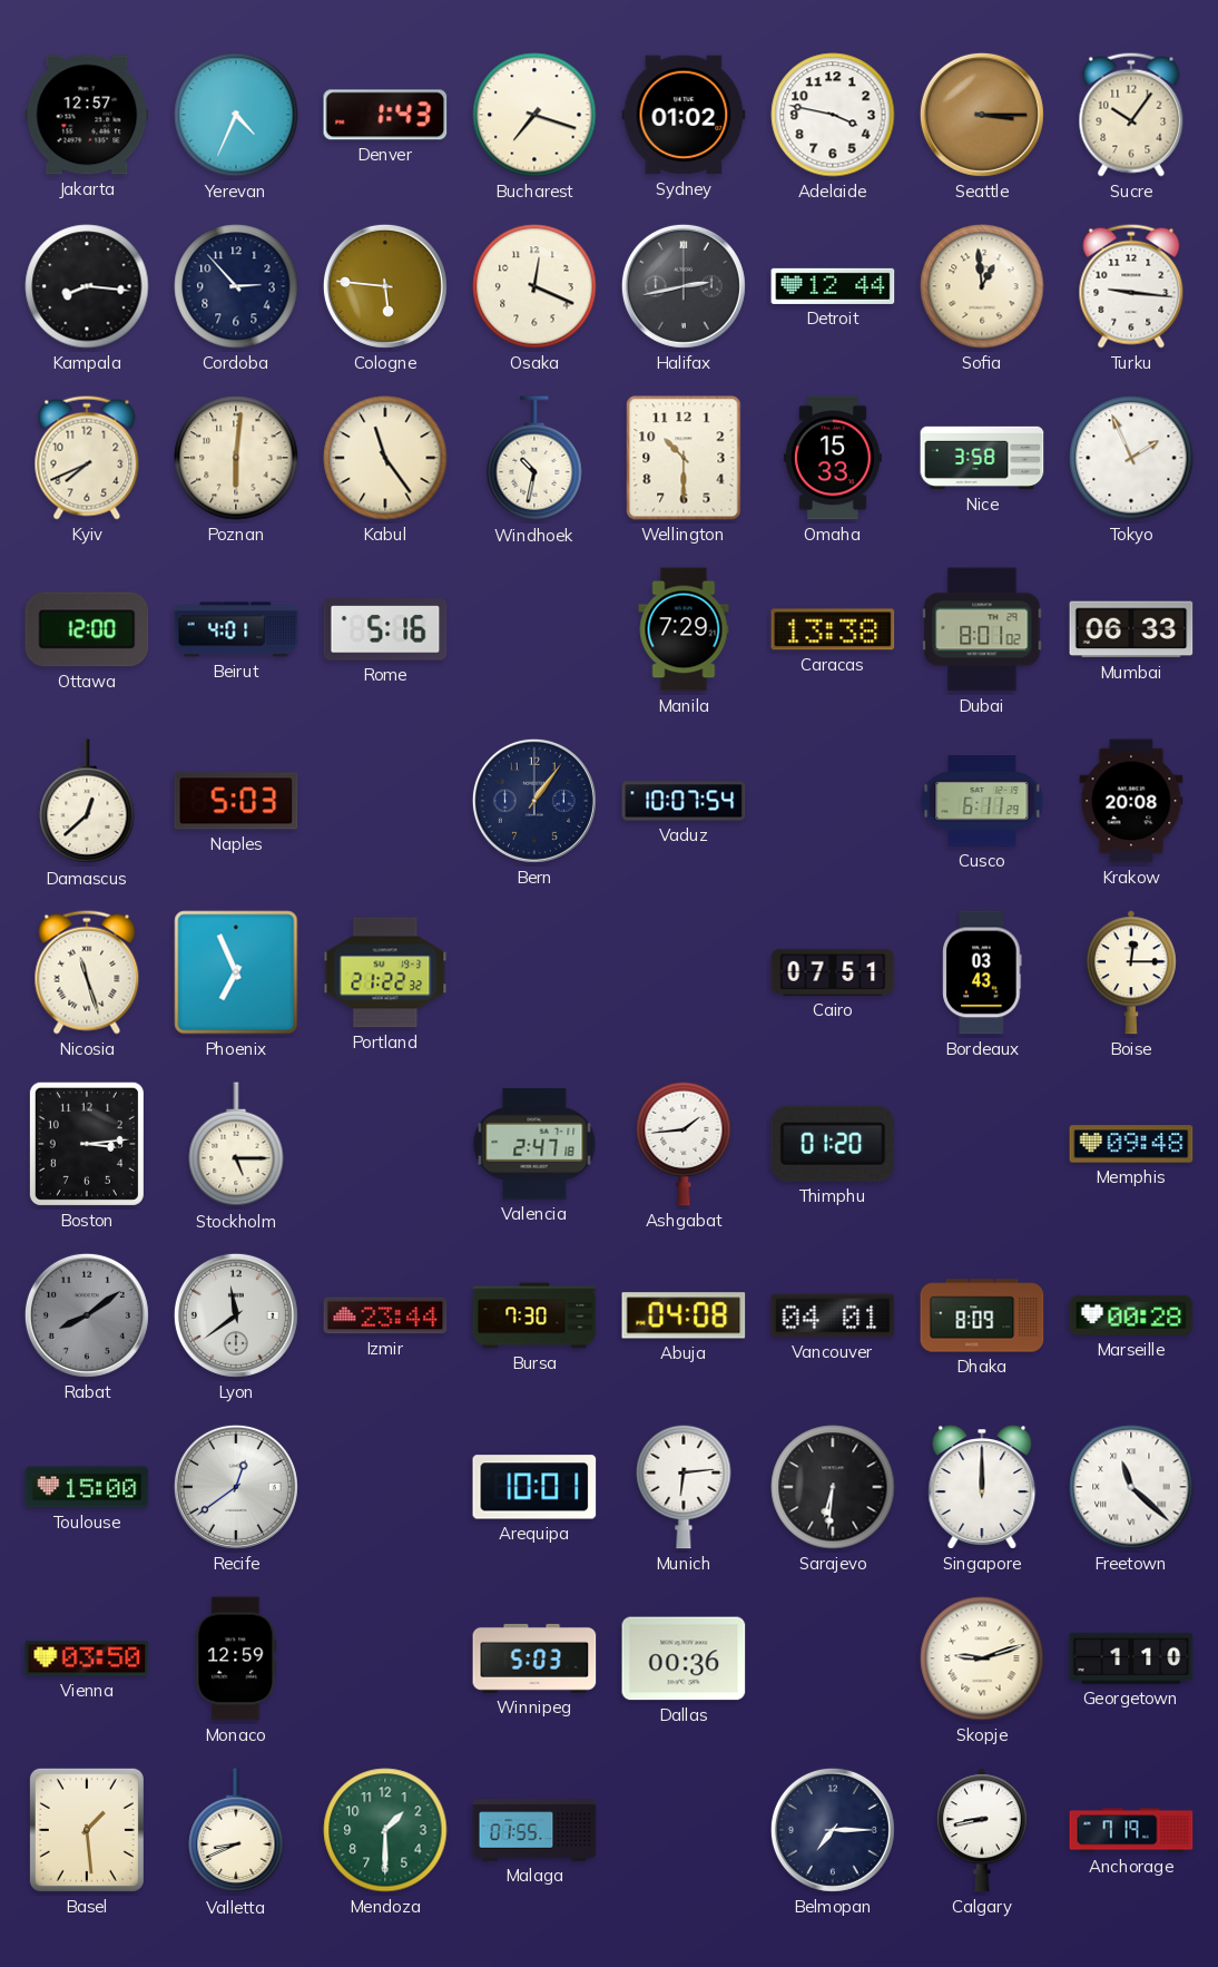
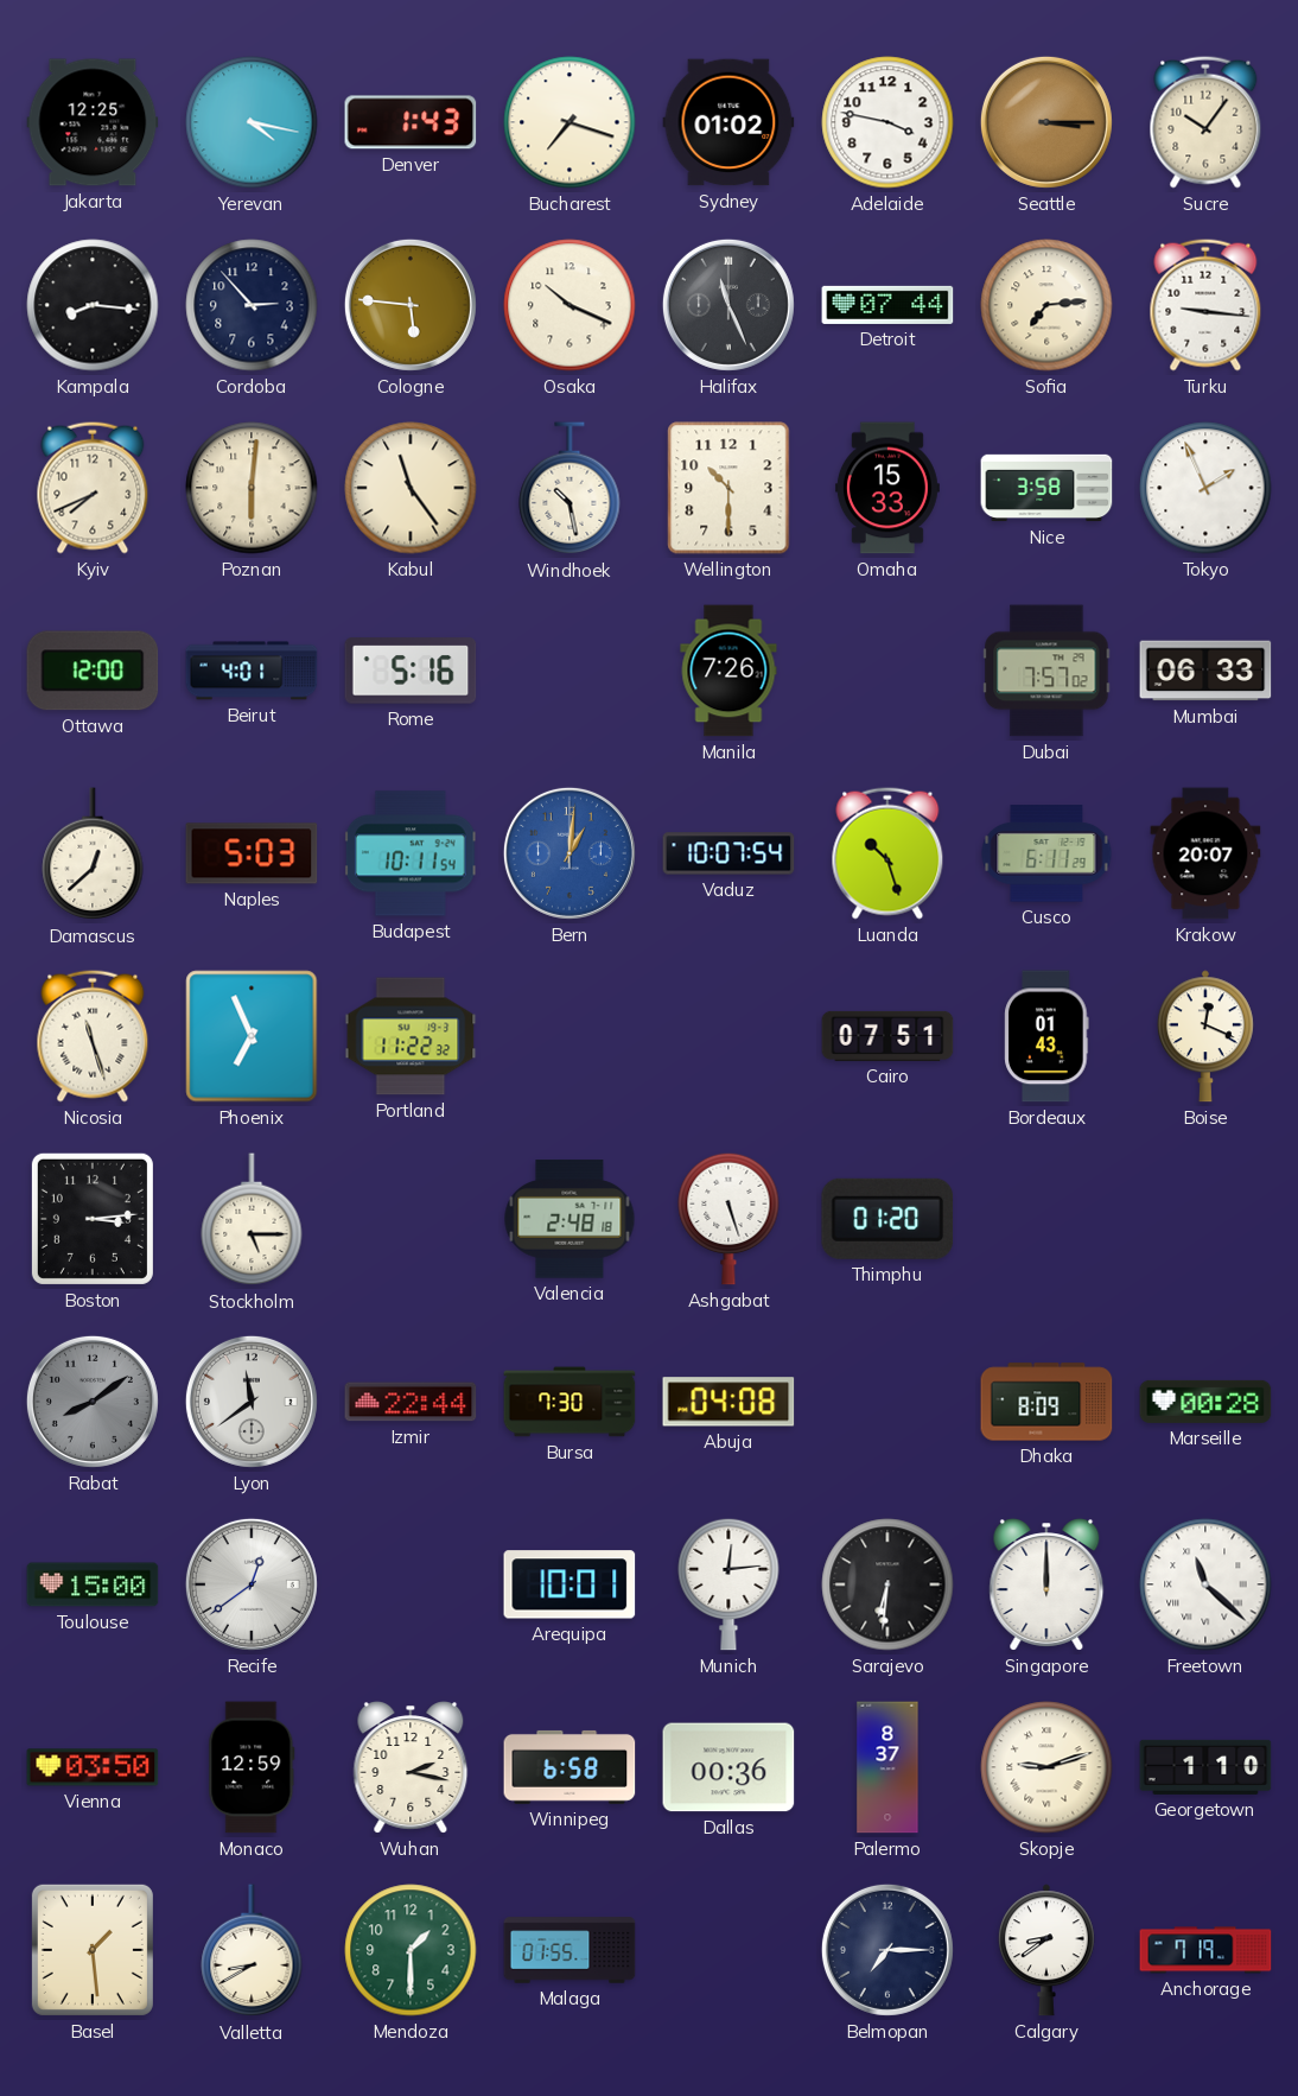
Jakarta: 12:57 -> 12:25 (93, 122)
Yerevan: 4:34 -> 4:17 (252, 122)
Osaka: 12:19 -> 10:19 (570, 305)
Halifax: 2:43 -> 11:26 (728, 305)
Detroit: 12:44 -> 07:44 (887, 305)
Sofia: 12:59 -> 7:14 (1046, 305)
Windhoek: 10:32 -> 10:28 (570, 489)
Manila: 7:29 -> 7:26 (728, 671)
Caracas: 13:38 -> none (833, 629)
Dubai: 8:01 -> 7:57 (1046, 671)
Budapest: none -> 10:11 (411, 853)
Bern: 1:06 -> 1:01 (570, 853)
Bern dial: navy -> blue (570, 853)
Luanda: none -> 10:27 (887, 853)
Krakow: 20:08 -> 20:07 (1205, 853)
Portland: 21:22 -> 11:22 (411, 1036)
Bordeaux: 03:43 -> 01:43 (1046, 1036)
Boise: 12:15 -> 12:19 (1205, 1036)
Valencia: 2:47 -> 2:48 (570, 1219)
Ashgabat: 1:44 -> 5:27 (728, 1219)
Memphis: 09:48 -> none (1131, 1144)
Izmir: 23:44 -> 22:44 (411, 1402)
Vancouver: 04:01 -> none (833, 1315)
Munich: 6:14 -> 12:14 (728, 1584)
Wuhan: none -> 2:17 (411, 1767)
Winnipeg: 5:03 -> 6:58 (570, 1767)
Palermo: none -> 8:37 (887, 1767)
Valletta: 8:41 -> 8:40 (252, 1951)
Calgary: 8:43 -> 8:39 (1046, 1950)
